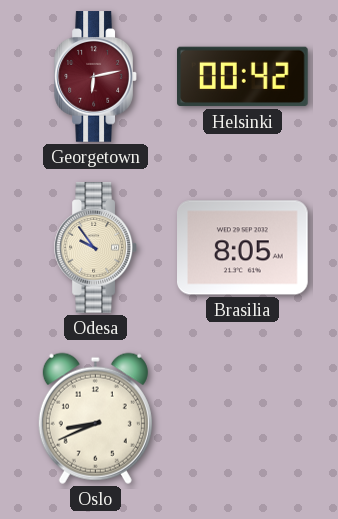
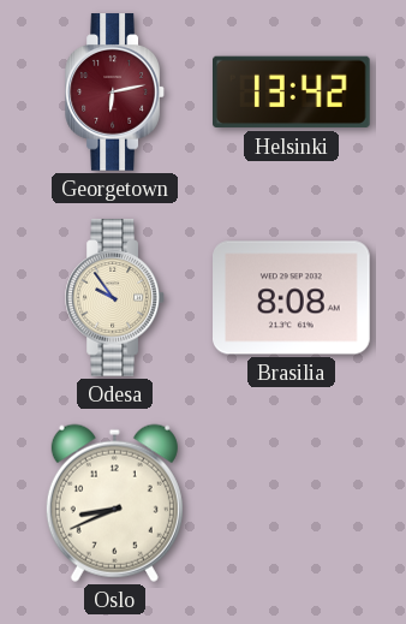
Helsinki: 00:42 -> 13:42 (292, 93)
Brasilia: 8:05 -> 8:08 (292, 298)
